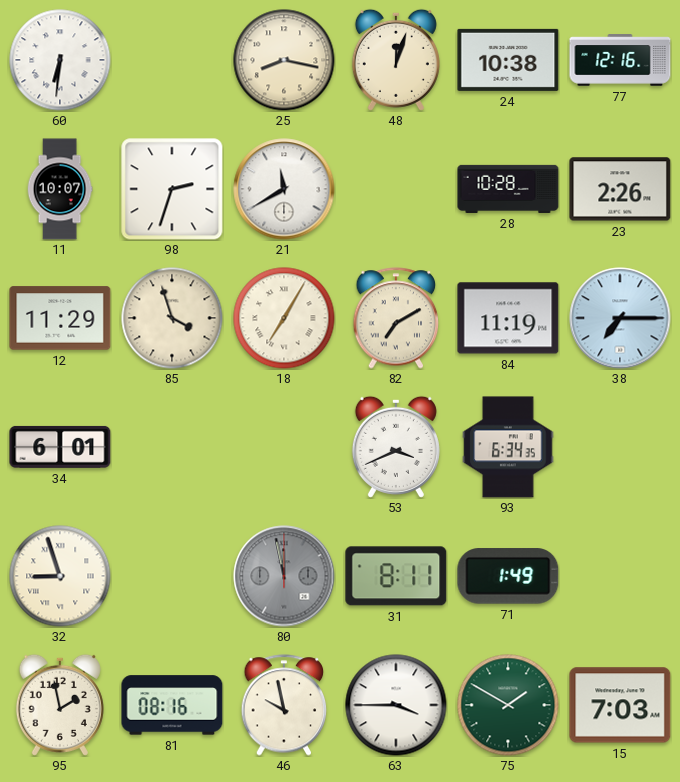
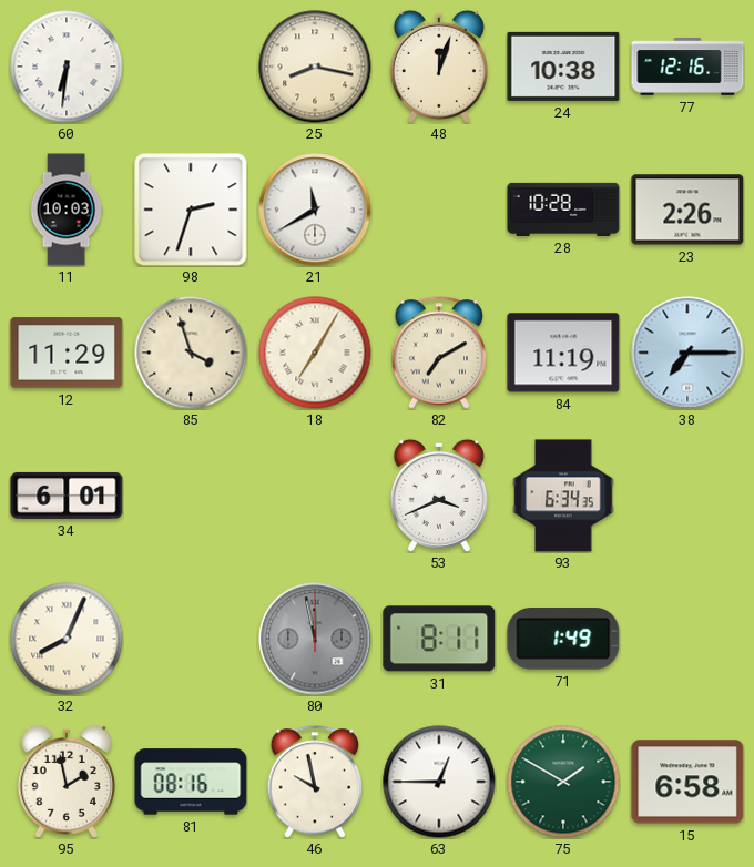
11: 10:07 -> 10:03 (67, 210)
32: 8:57 -> 8:04 (67, 639)
63: 3:45 -> 12:45 (439, 782)
15: 7:03 -> 6:58 (687, 782)
